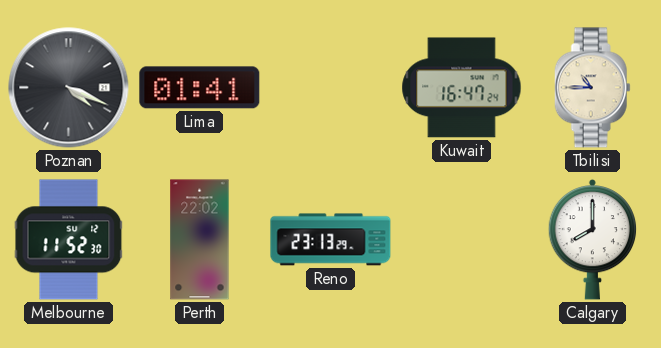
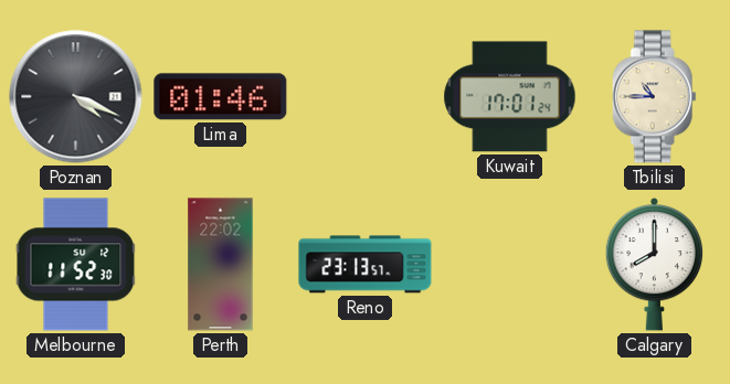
Lima: 01:41 -> 01:46 (221, 97)
Kuwait: 16:47 -> 17:01 (510, 97)
Reno: 23:13:29 -> 23:13:57 (366, 265)
